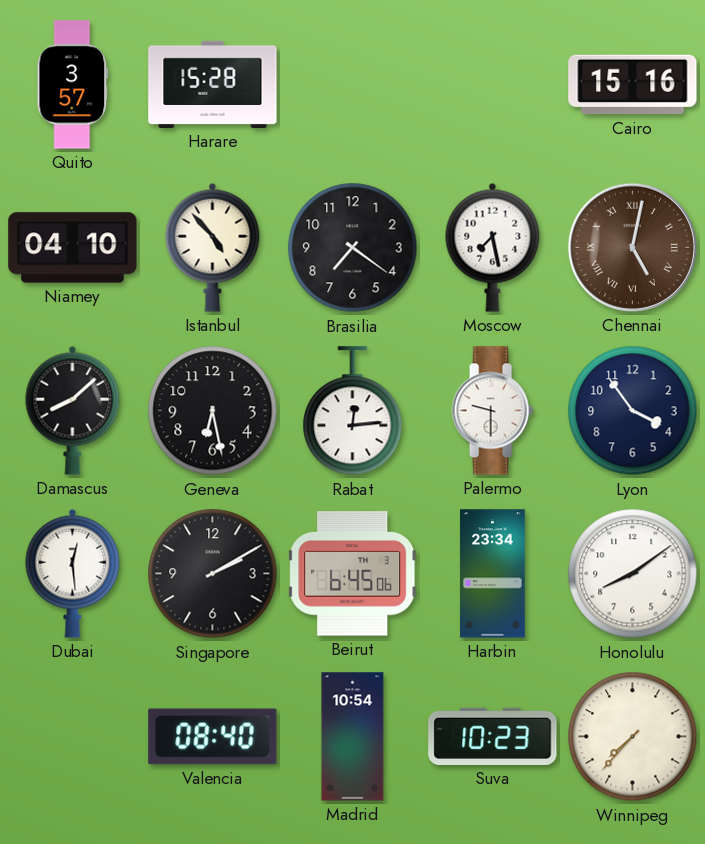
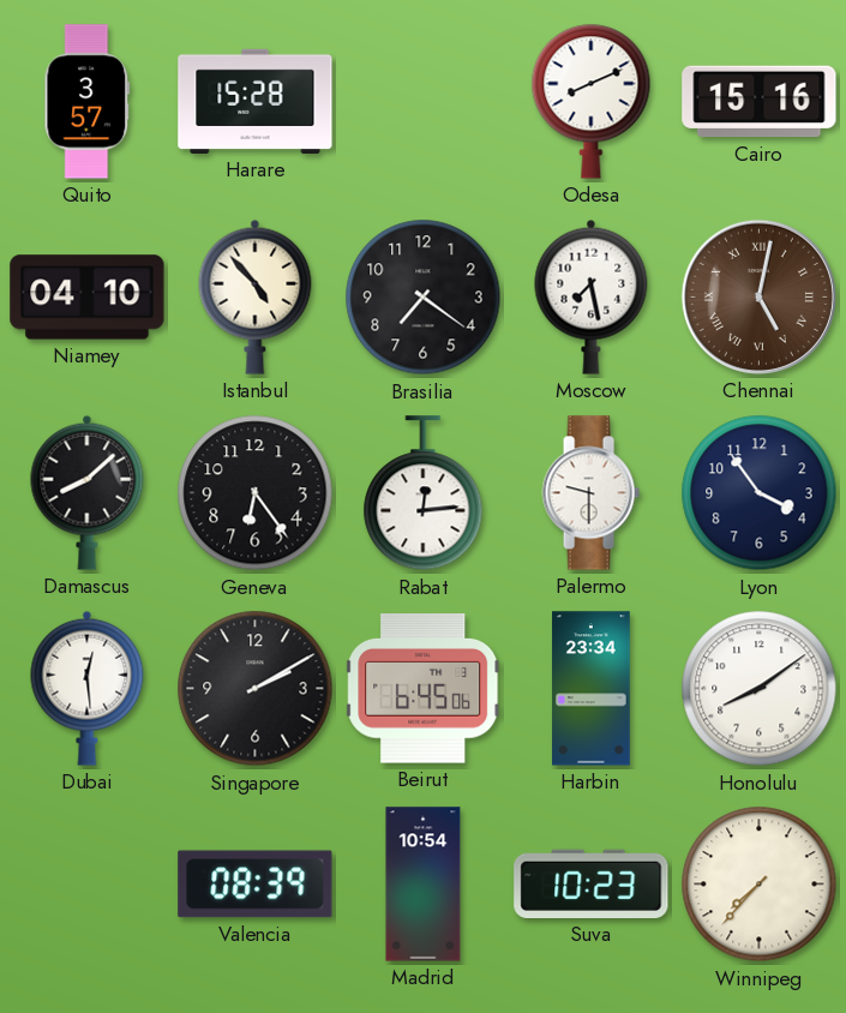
Odesa: none -> 8:11 (592, 101)
Geneva: 6:28 -> 6:24 (256, 493)
Valencia: 08:40 -> 08:39 (256, 885)
